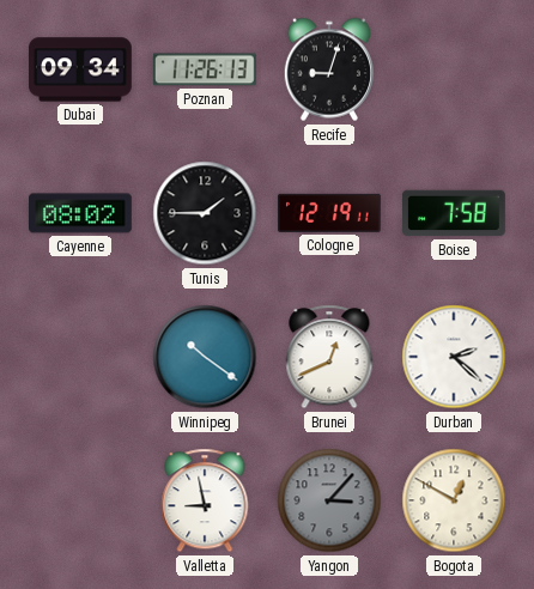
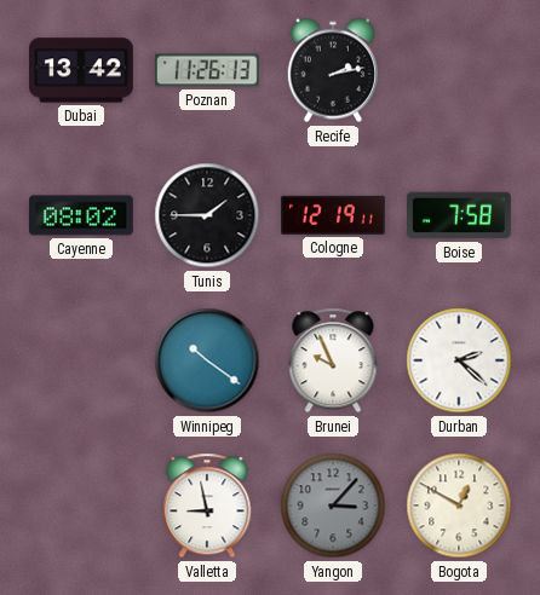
Dubai: 09:34 -> 13:42 (82, 70)
Recife: 9:03 -> 2:13 (332, 70)
Brunei: 12:41 -> 9:56 (333, 360)
